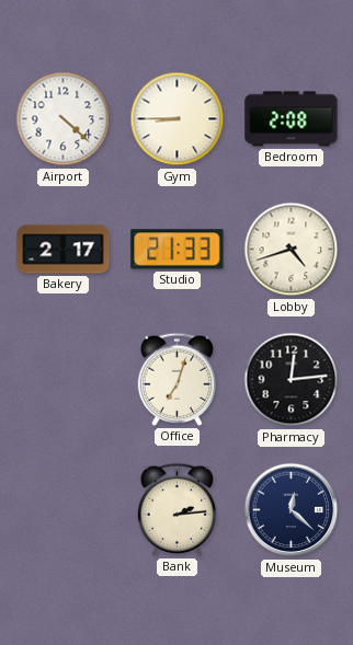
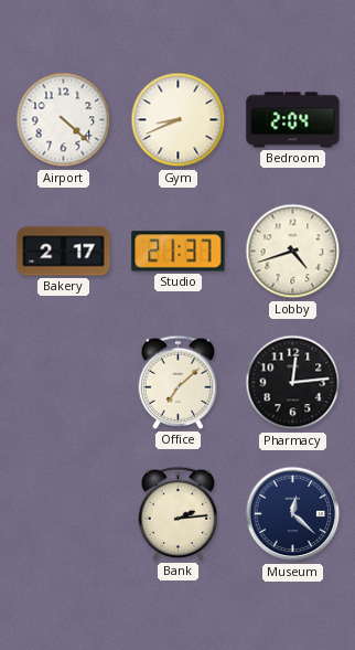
Gym: 8:45 -> 8:41 (179, 120)
Bedroom: 2:08 -> 2:04 (293, 120)
Studio: 21:33 -> 21:37 (179, 252)
Office: 7:03 -> 7:08 (179, 382)
